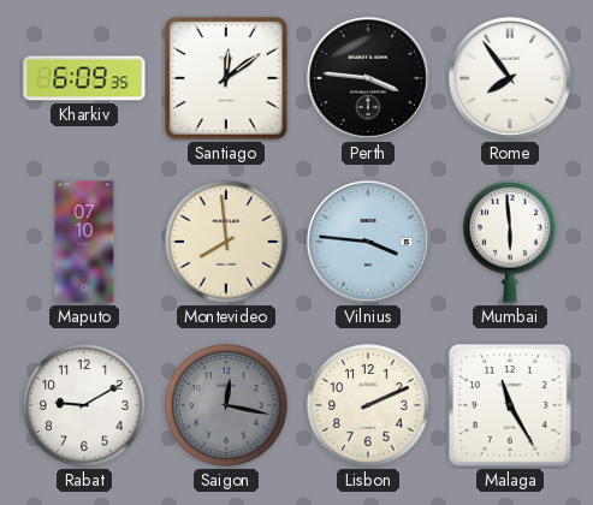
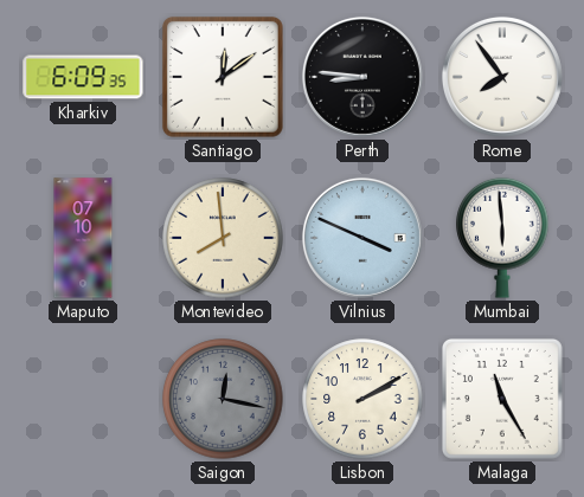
Perth: 3:46 -> 8:46 (362, 77)
Vilnius: 3:46 -> 3:49 (362, 238)
Rabat: 9:10 -> none (84, 405)
Lisbon: 2:11 -> 2:10 (362, 399)
